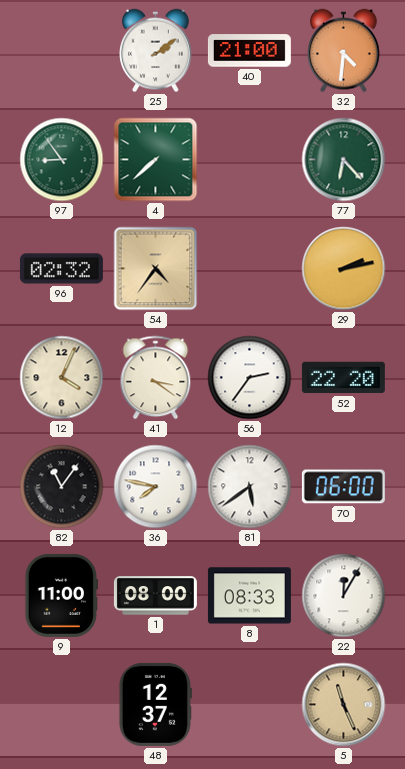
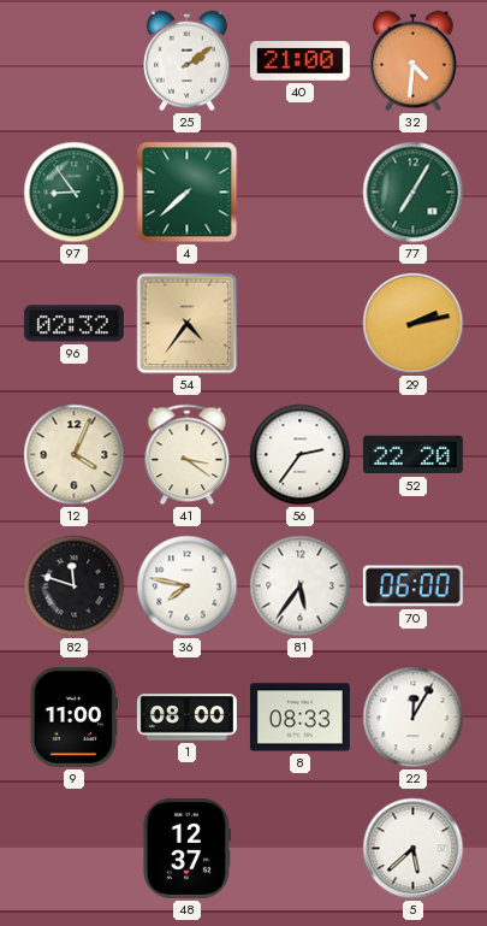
77: 6:23 -> 7:05 (414, 193)
82: 11:06 -> 11:48 (75, 586)
81: 5:39 -> 5:36 (301, 586)
5: 11:26 -> 5:38 (414, 849)
5 dial: champagne -> white (414, 849)
